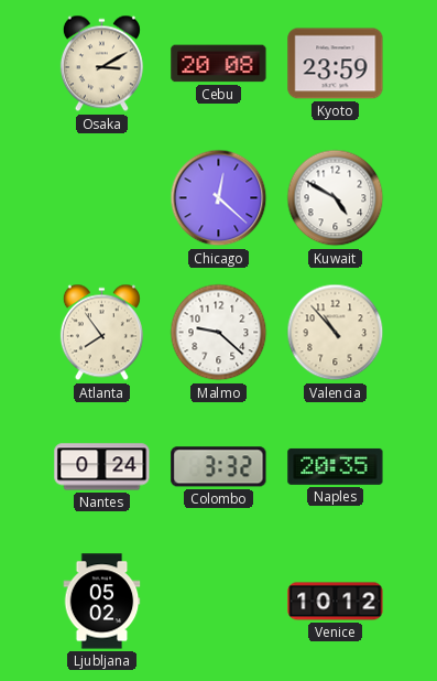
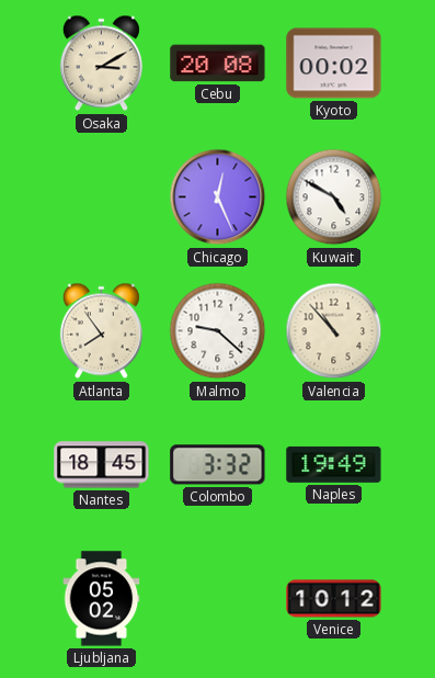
Kyoto: 23:59 -> 00:02 (334, 64)
Chicago: 12:22 -> 12:26 (218, 197)
Nantes: 0:24 -> 18:45 (102, 465)
Naples: 20:35 -> 19:49 (334, 464)
